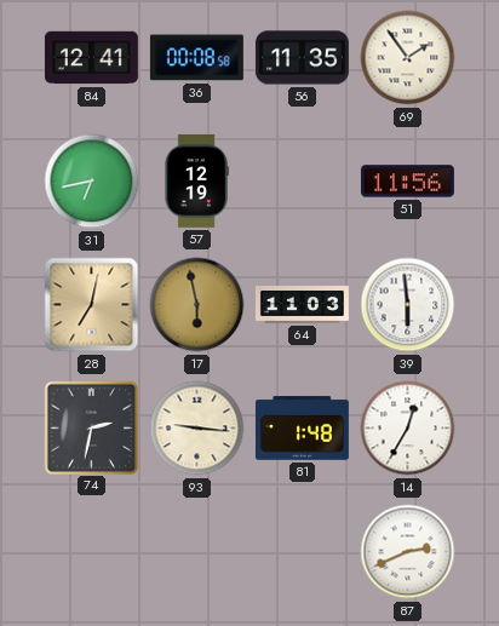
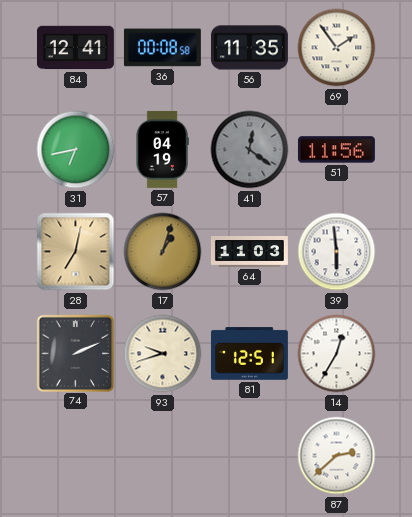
57: 12:19 -> 04:19 (162, 149)
41: none -> 12:21 (250, 150)
17: 5:58 -> 1:03 (163, 252)
74: 2:32 -> 2:11 (75, 353)
93: 9:16 -> 9:42 (163, 354)
81: 1:48 -> 12:51 (249, 354)
87: 2:41 -> 2:38 (337, 456)
